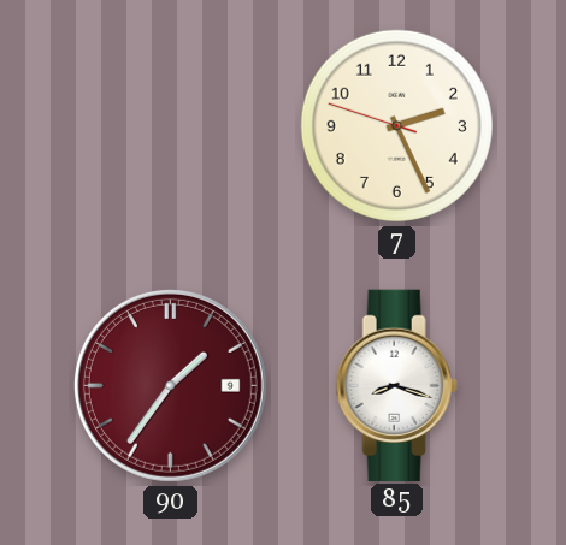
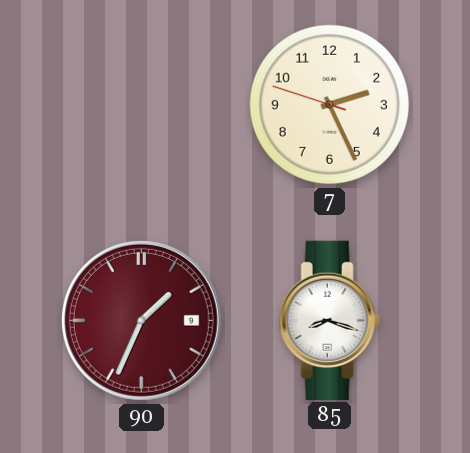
90: 1:36 -> 1:34 (141, 320)
